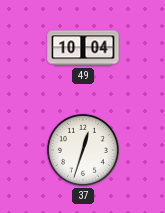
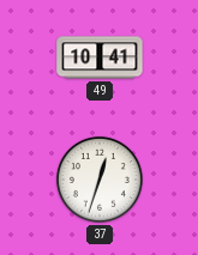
49: 10:04 -> 10:41 (100, 57)
